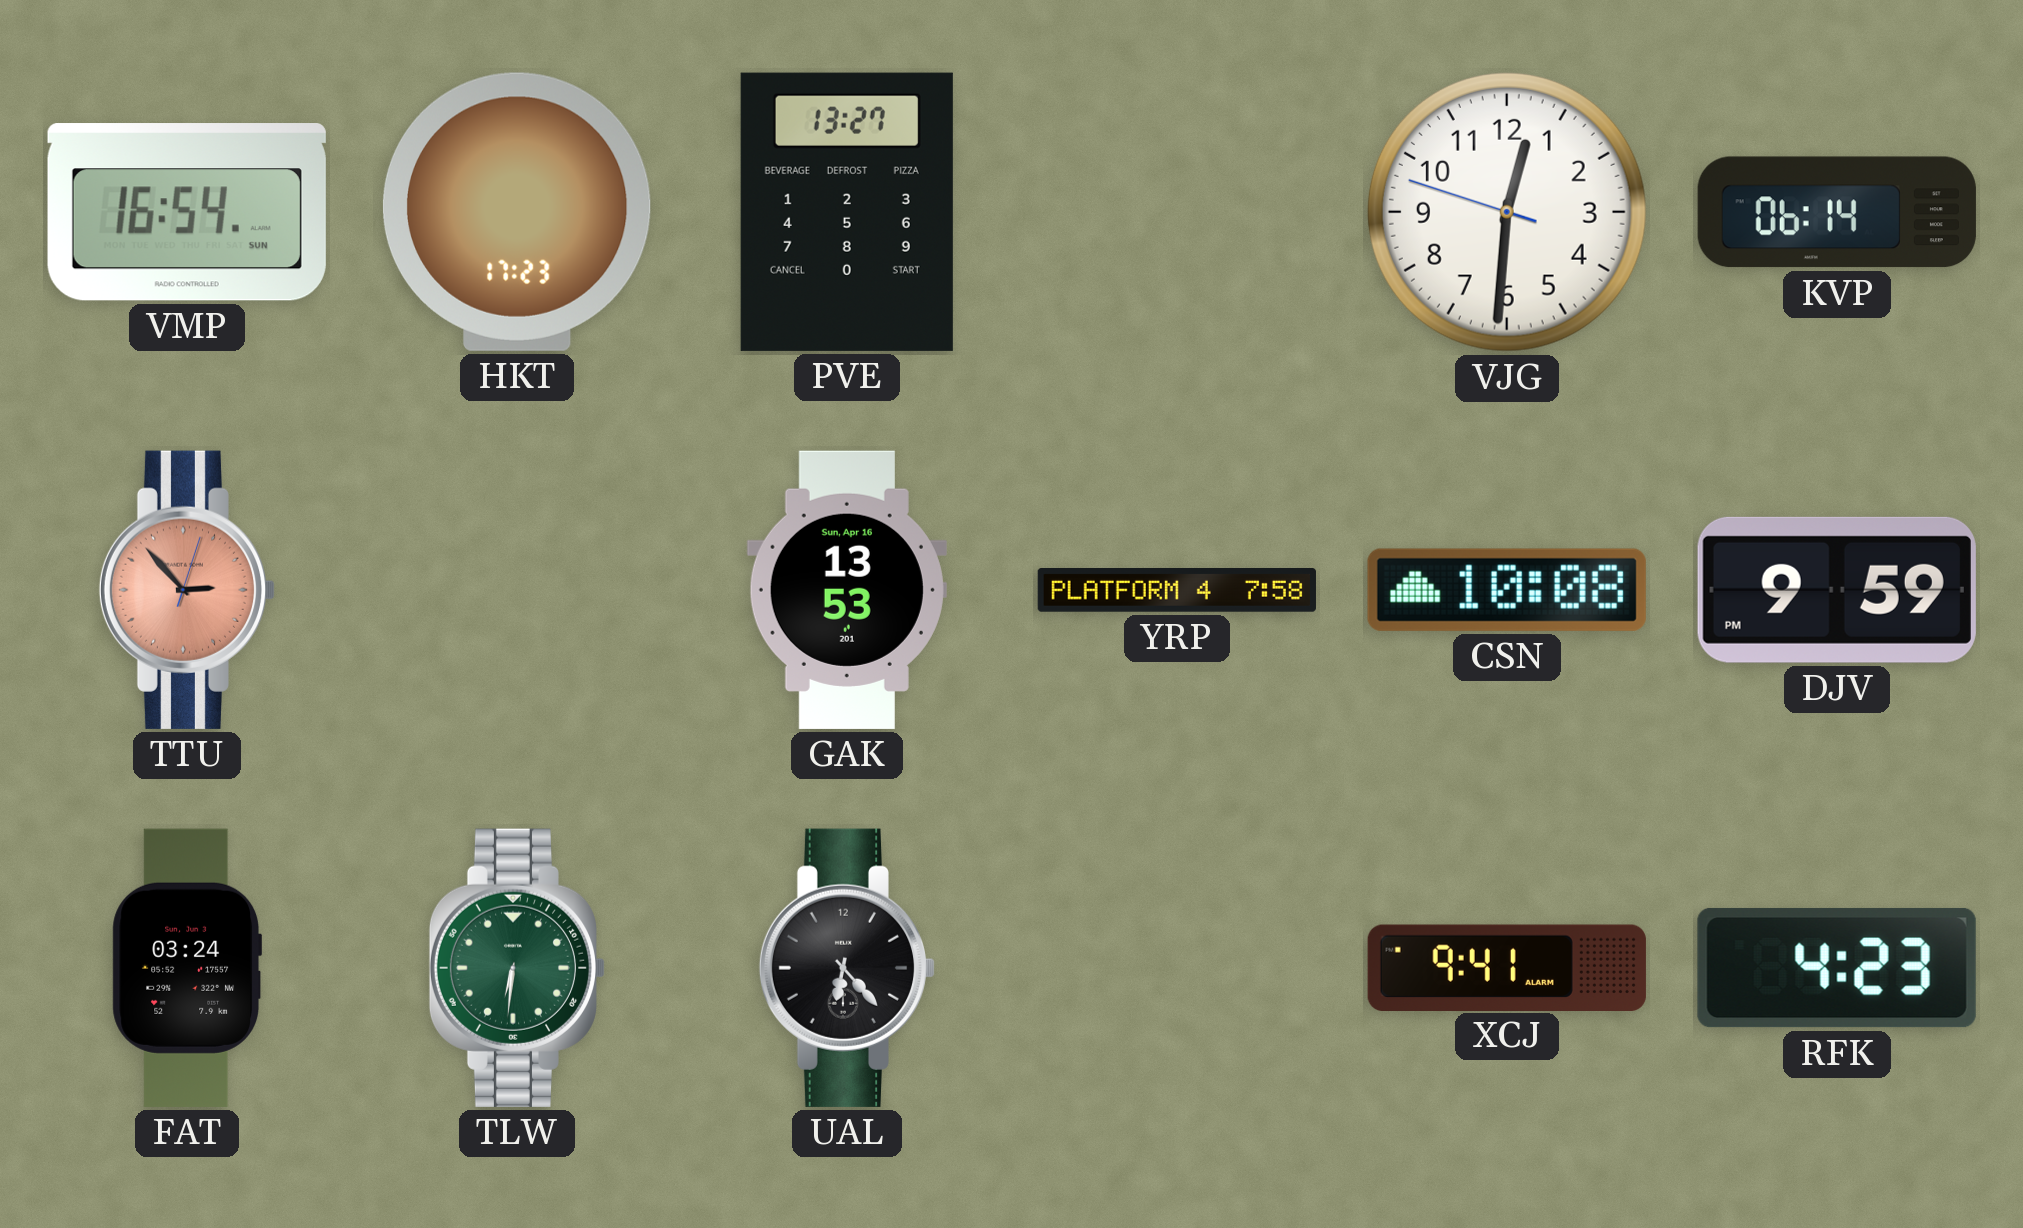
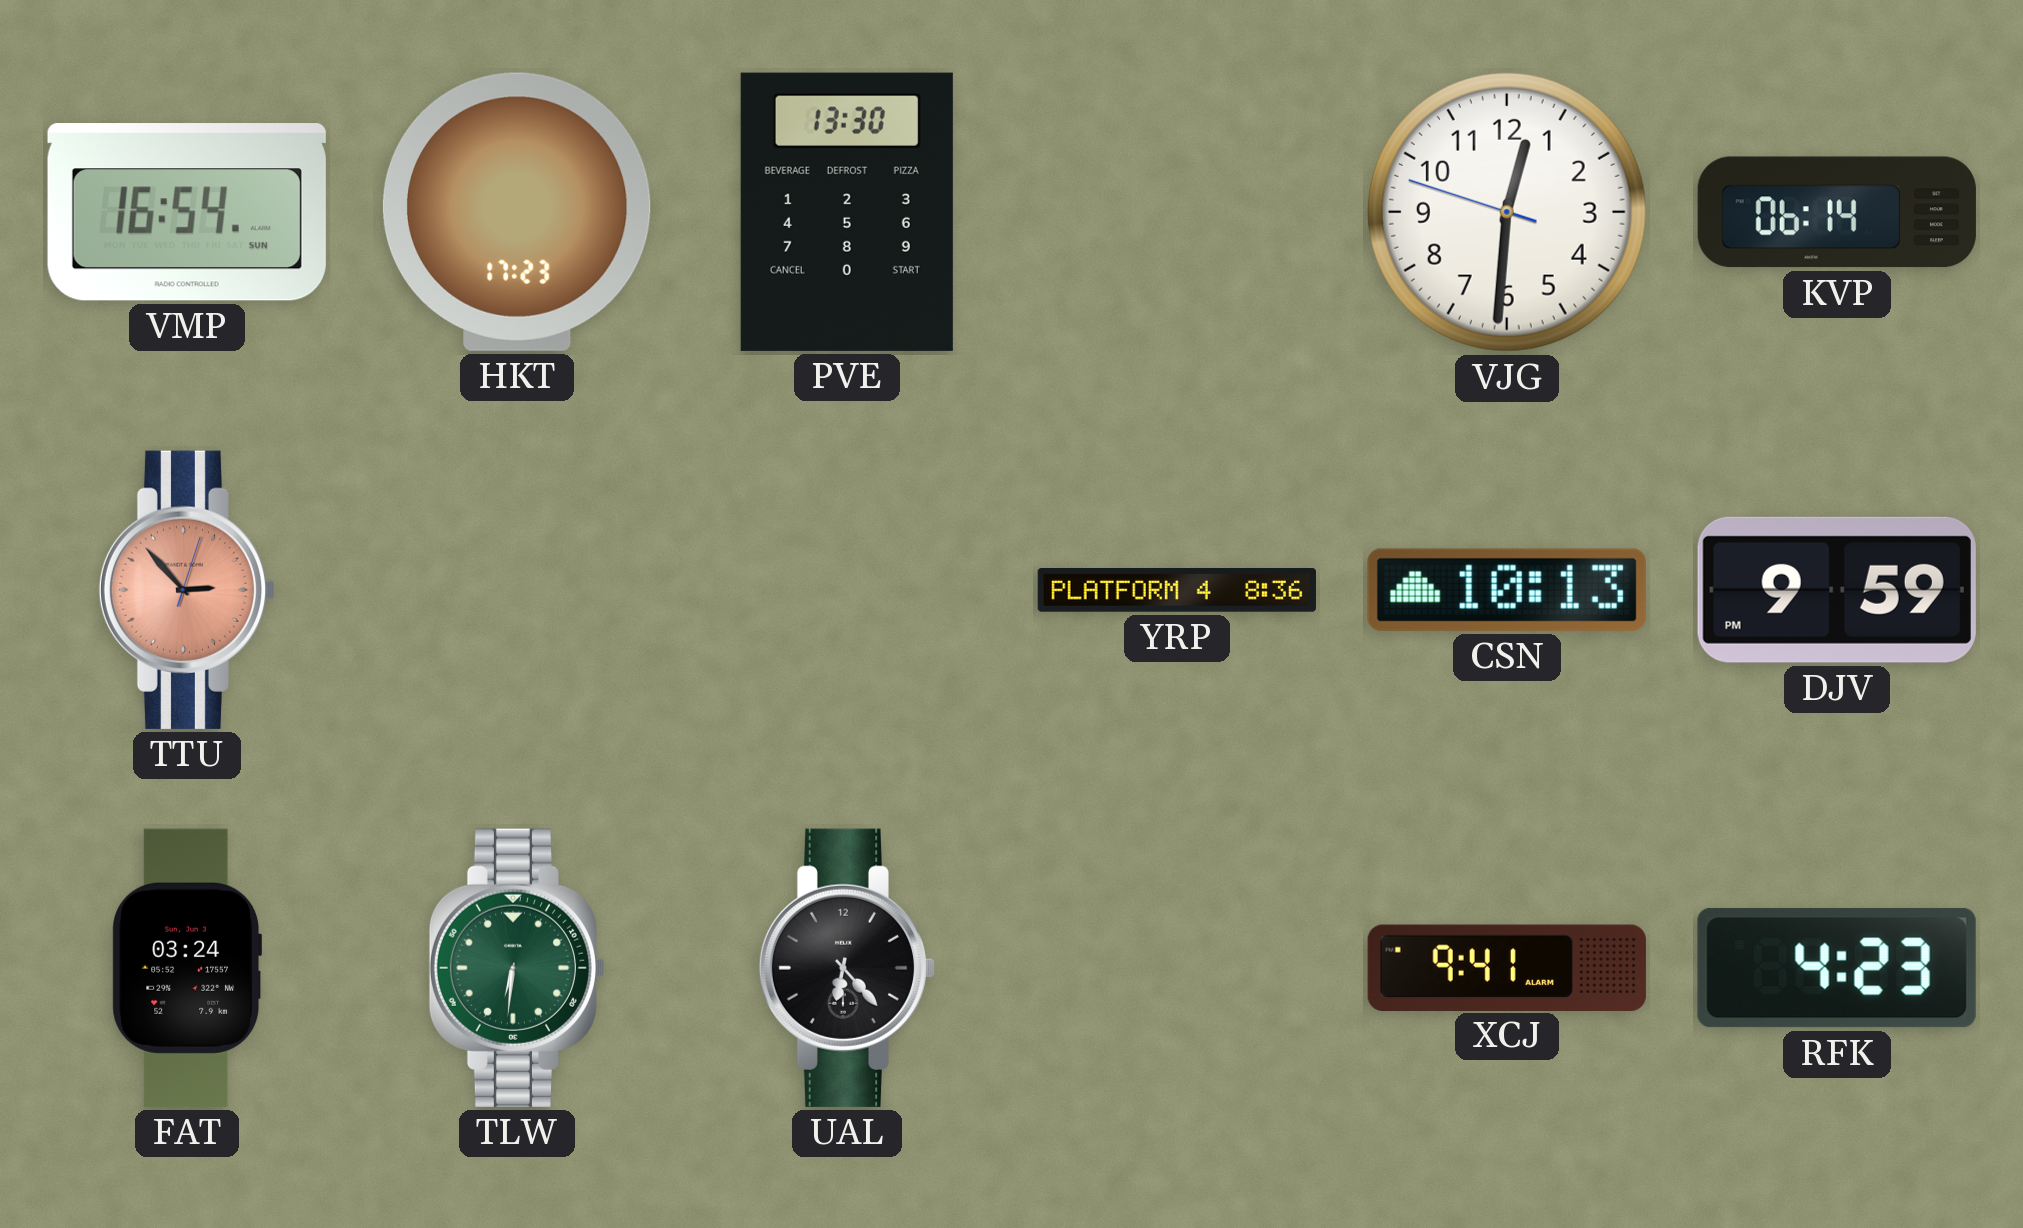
PVE: 13:27 -> 13:30 (847, 212)
GAK: 13:53 -> none (847, 590)
YRP: 7:58 -> 8:36 (1177, 591)
CSN: 10:08 -> 10:13 (1507, 590)
